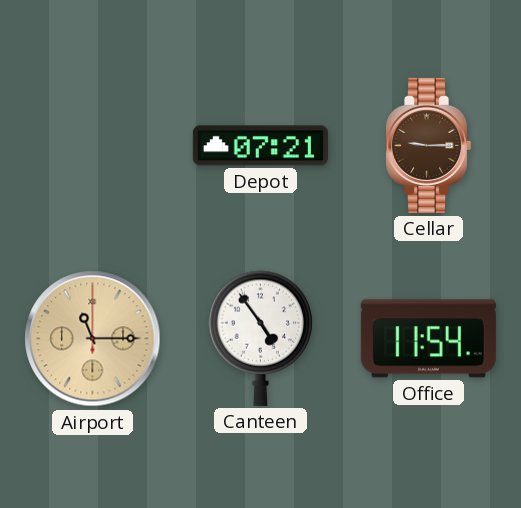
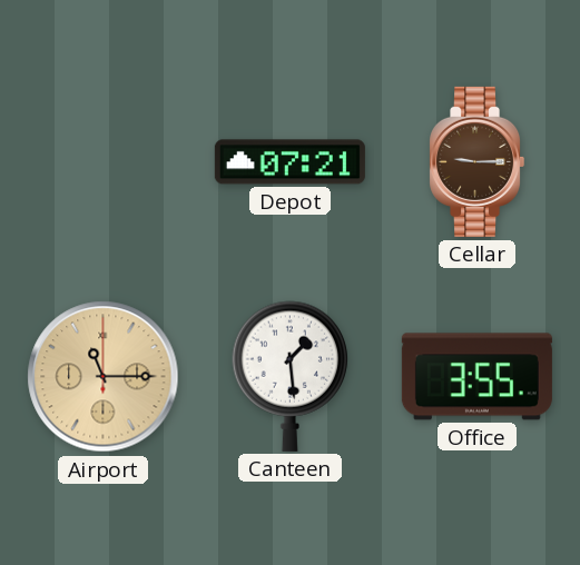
Canteen: 4:54 -> 1:29 (291, 376)
Office: 11:54 -> 3:55 (476, 377)
